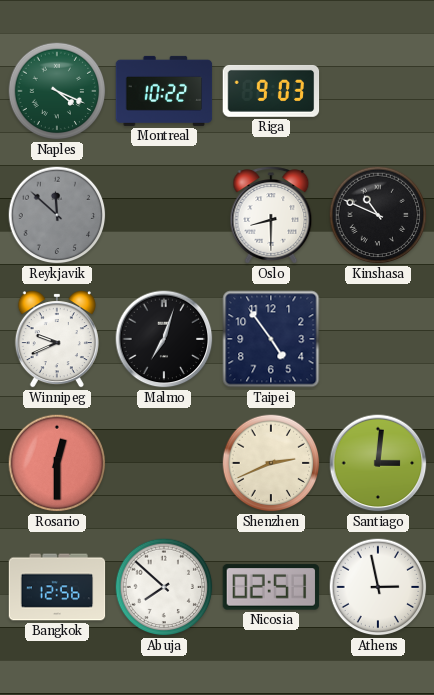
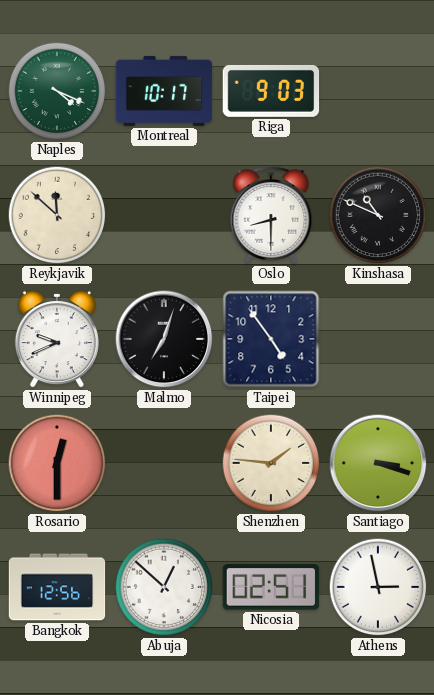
Montreal: 10:22 -> 10:17 (164, 91)
Reykjavik dial: grey -> cream (57, 215)
Shenzhen: 2:41 -> 1:46 (271, 463)
Santiago: 3:01 -> 3:18 (378, 463)
Abuja: 7:52 -> 12:52 (164, 587)
